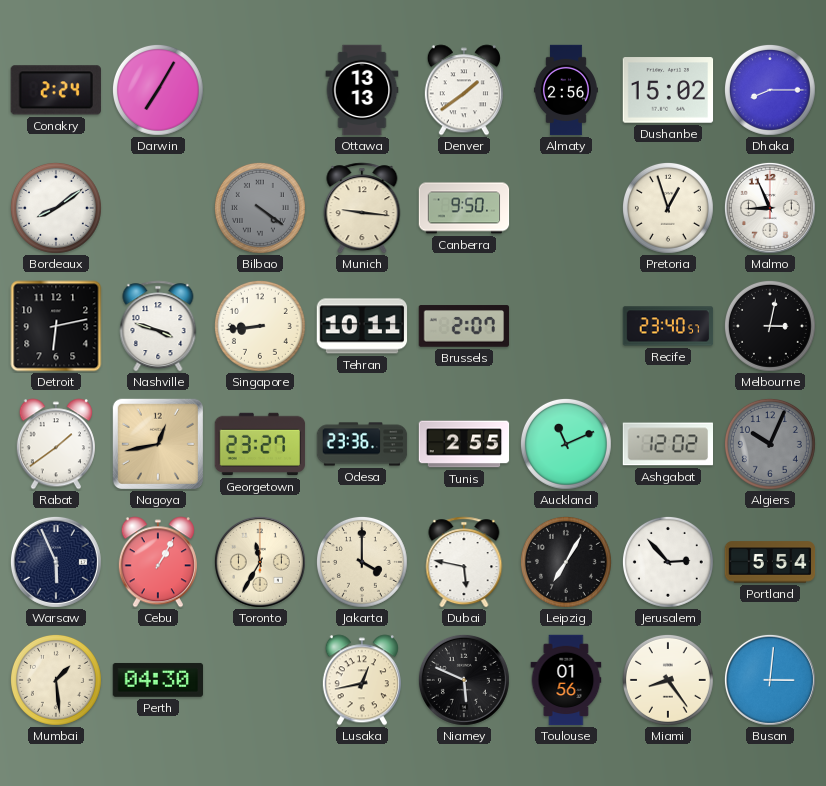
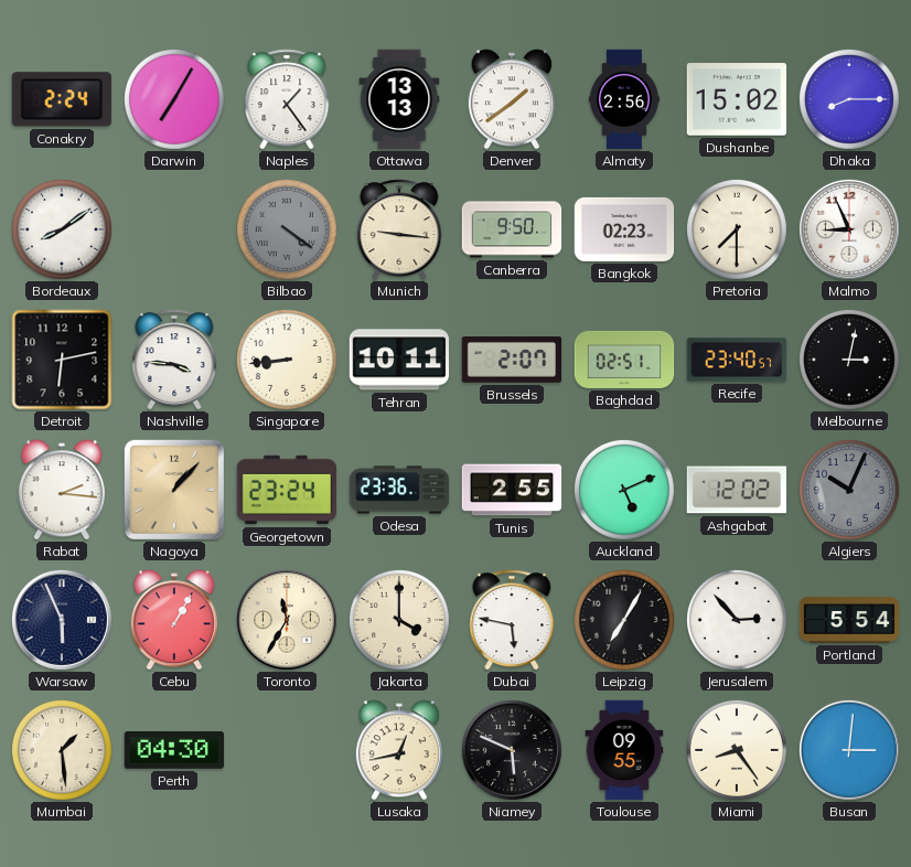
Naples: none -> 1:24 (287, 99)
Bangkok: none -> 02:23 (624, 229)
Pretoria: 12:57 -> 7:30 (737, 229)
Nashville: 3:48 -> 3:46 (174, 360)
Baghdad: none -> 02:51 (624, 360)
Rabat: 1:39 -> 2:16 (62, 490)
Nagoya: 12:43 -> 1:07 (174, 489)
Georgetown: 23:27 -> 23:24 (287, 490)
Auckland: 11:11 -> 5:11 (624, 490)
Toulouse: 01:56 -> 09:55 (624, 750)
